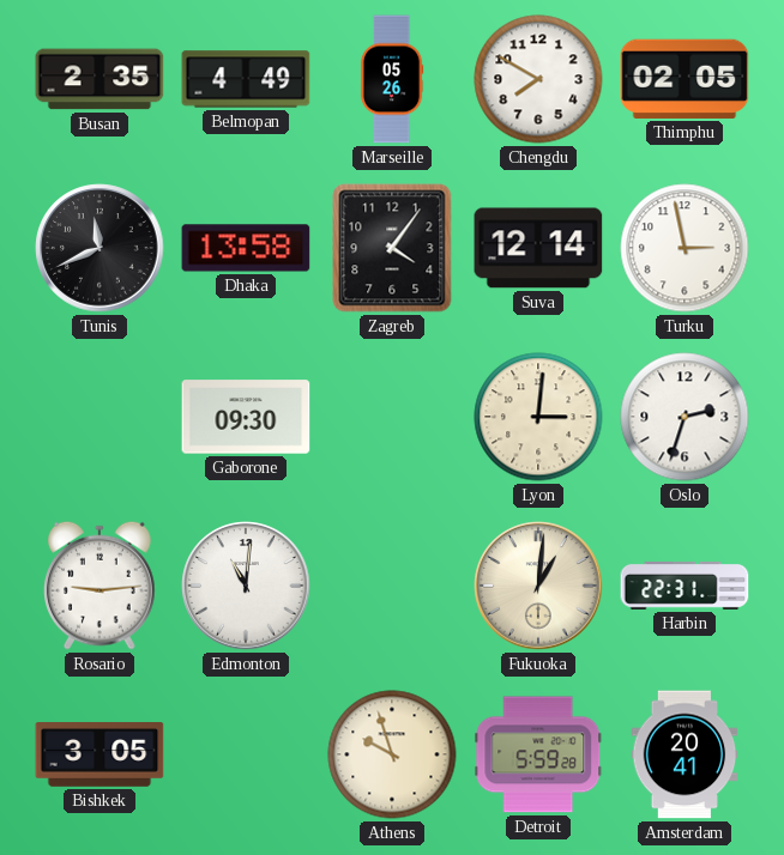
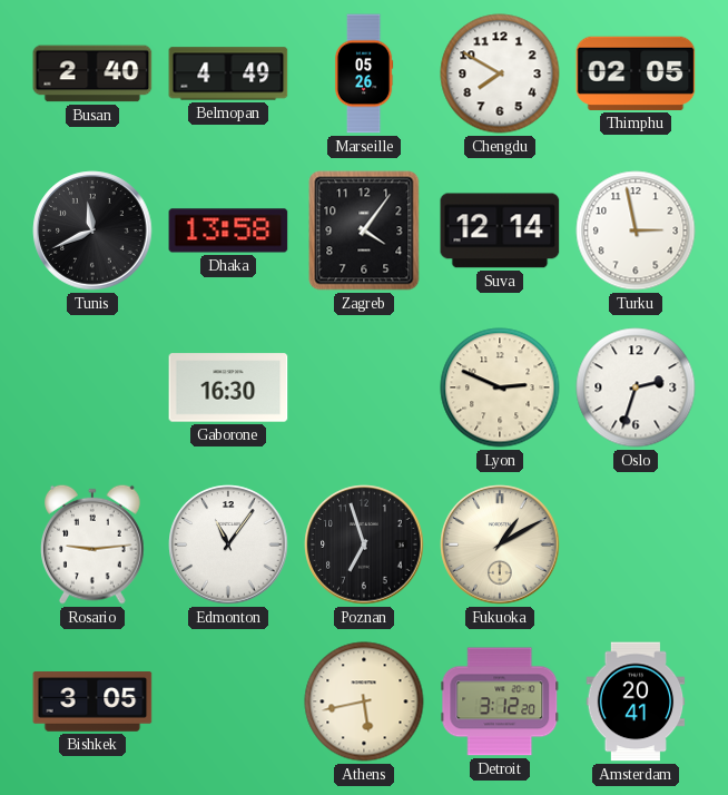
Busan: 2:35 -> 2:40 (92, 73)
Gaborone: 09:30 -> 16:30 (228, 387)
Lyon: 3:01 -> 2:49 (500, 387)
Edmonton: 11:01 -> 11:06 (228, 544)
Poznan: none -> 6:57 (364, 544)
Fukuoka: 1:01 -> 1:10 (500, 544)
Harbin: 22:31 -> none (685, 586)
Athens: 9:57 -> 5:43 (364, 701)
Detroit: 5:59 -> 3:12 (500, 701)
